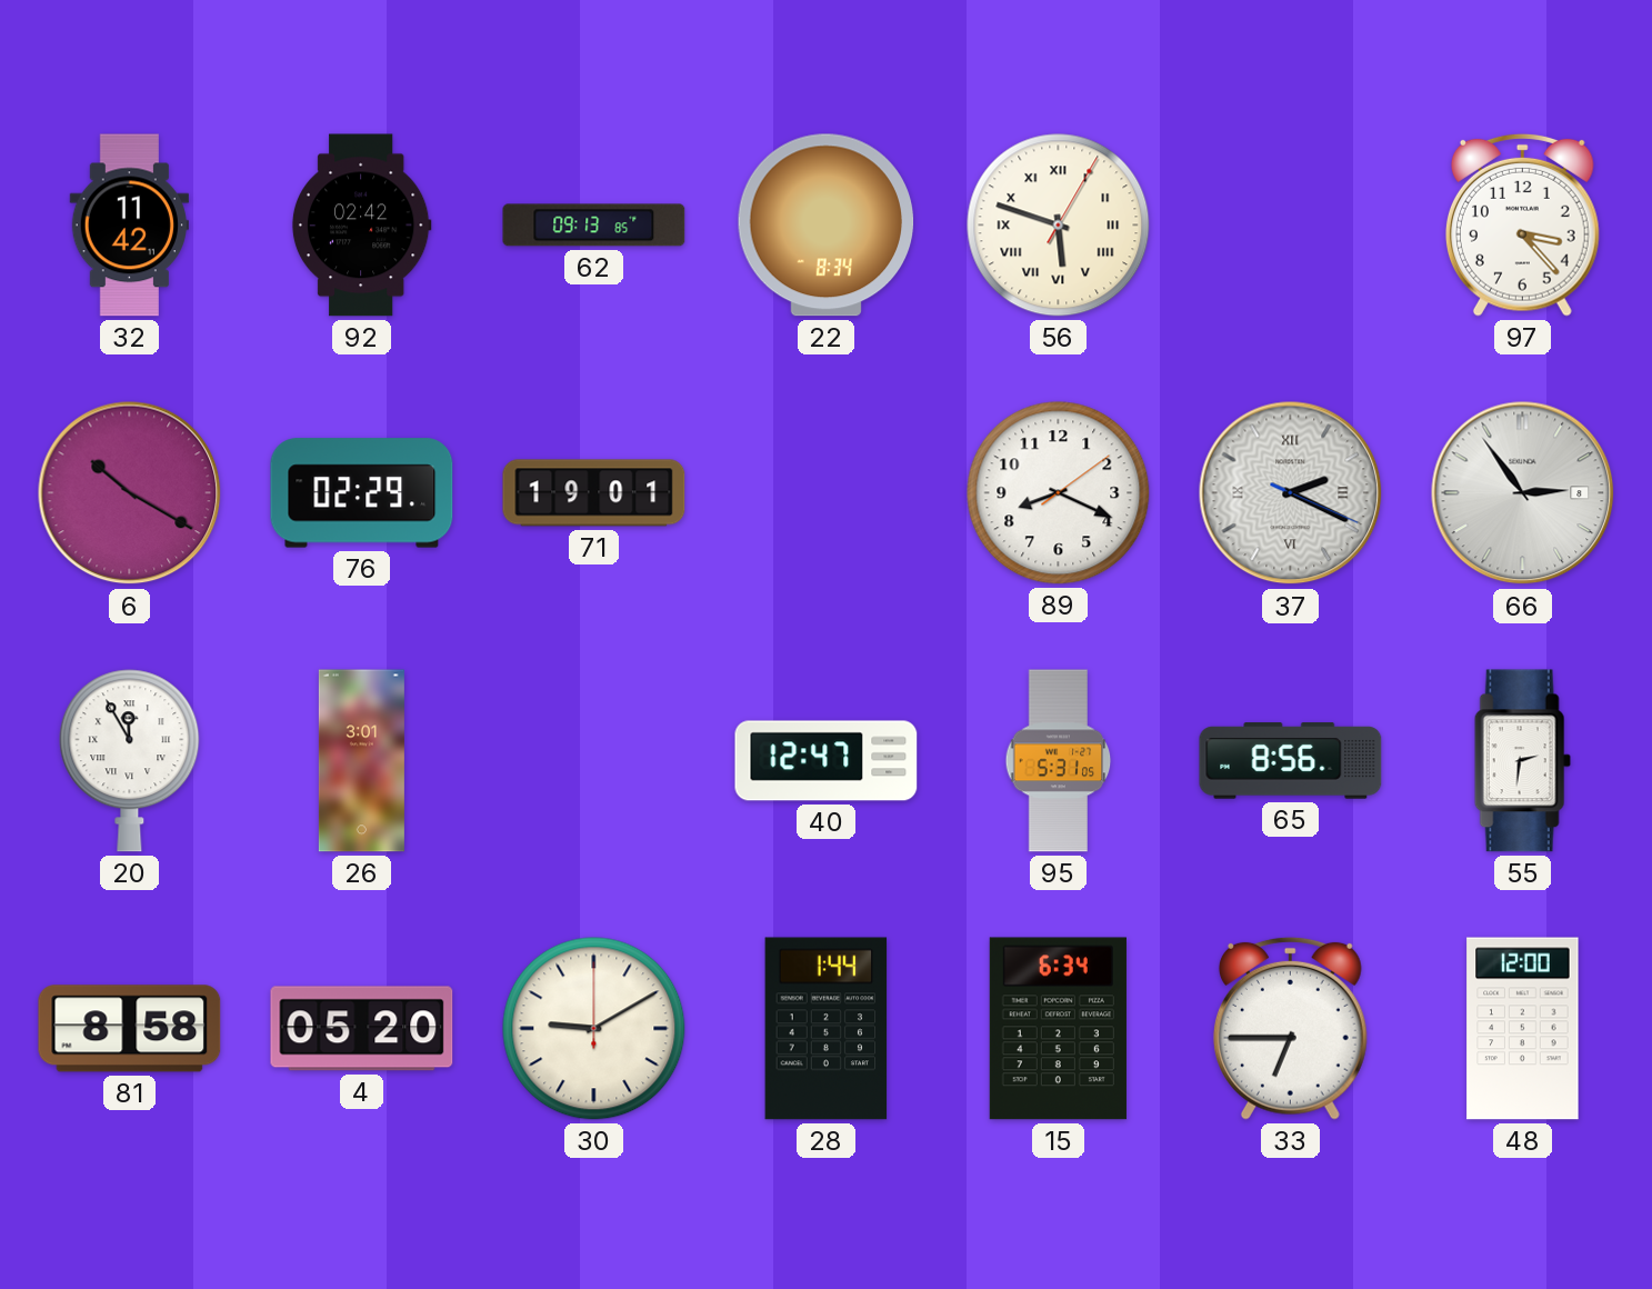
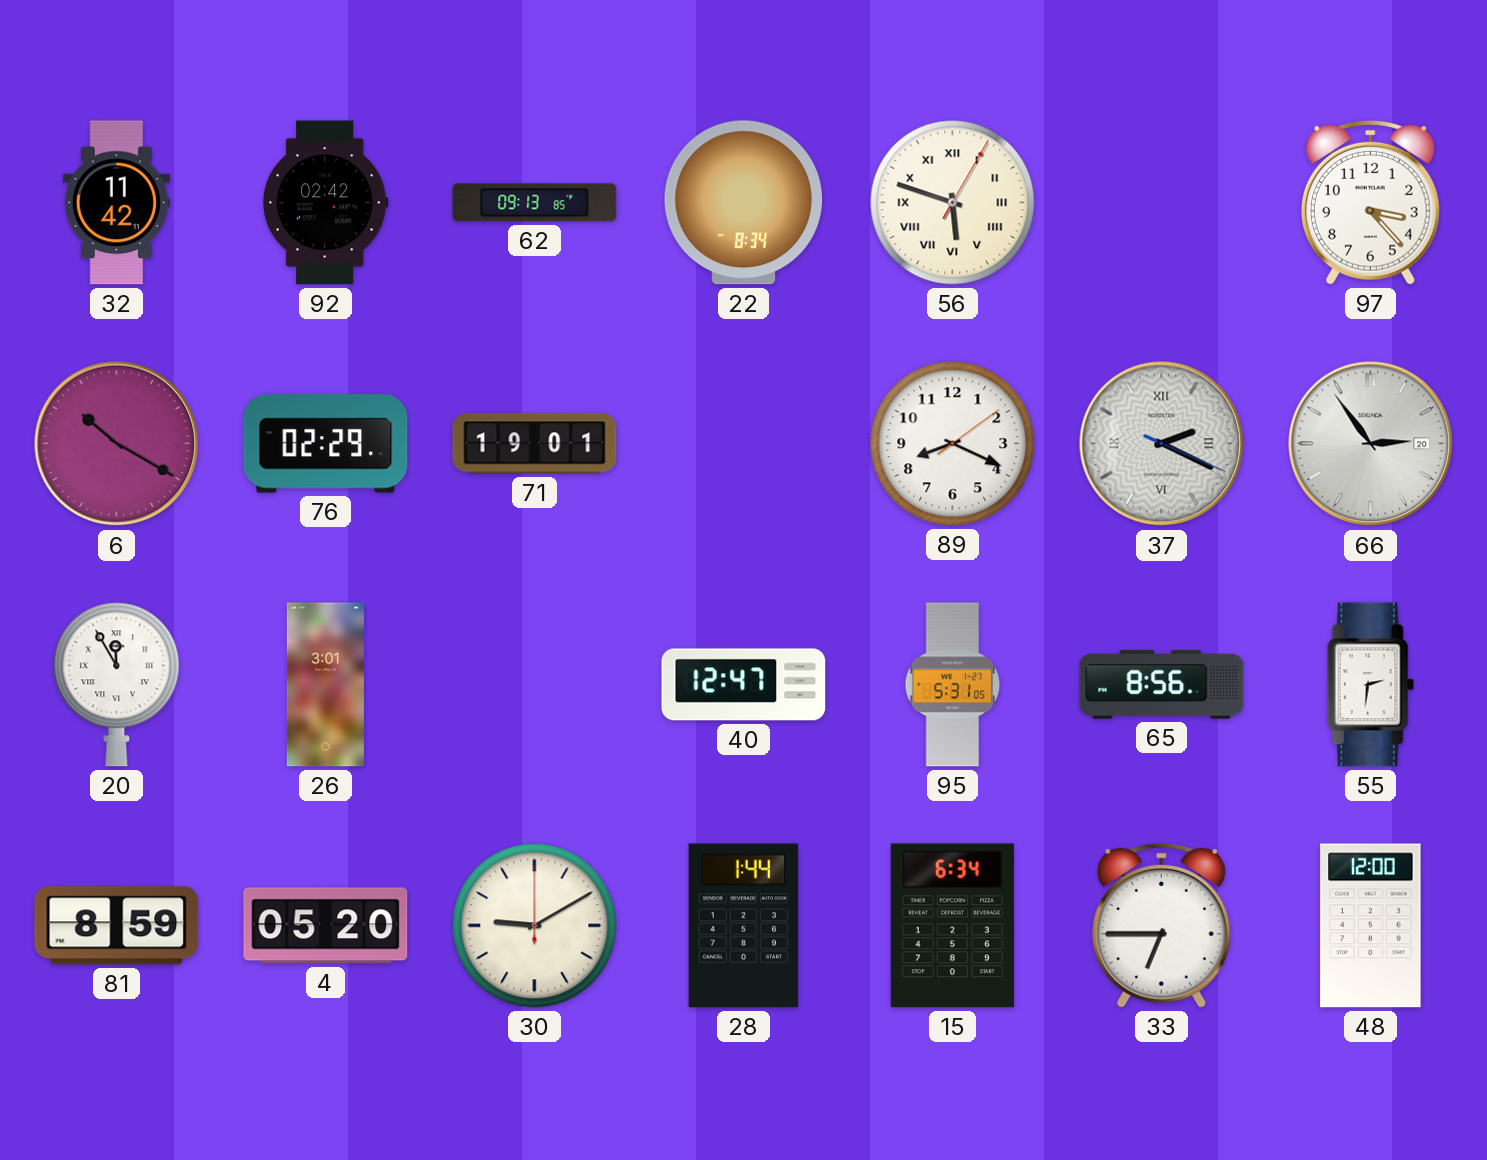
66 date: 8 -> 20 (1371, 444)
81: 8:58 -> 8:59 (117, 926)
